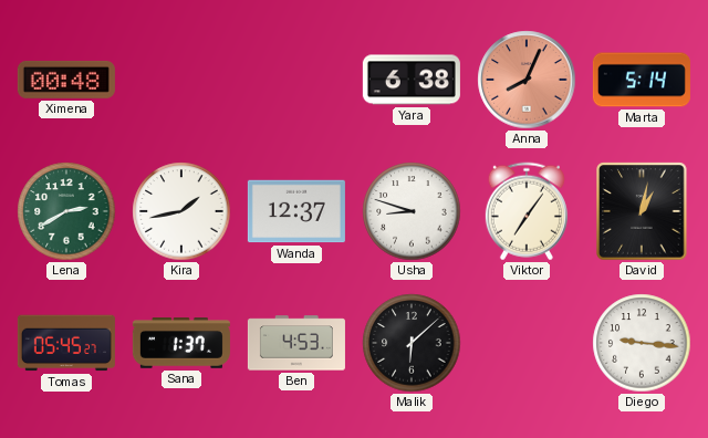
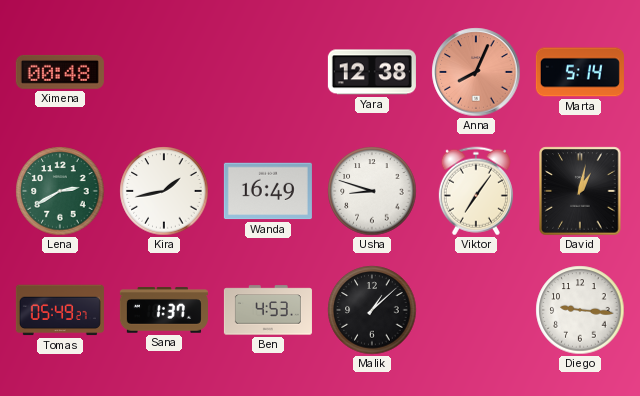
Yara: 6:38 -> 12:38 (372, 72)
Wanda: 12:37 -> 16:49 (268, 191)
Tomas: 05:45 -> 05:49 (60, 310)
Malik: 6:08 -> 1:08 (372, 310)
